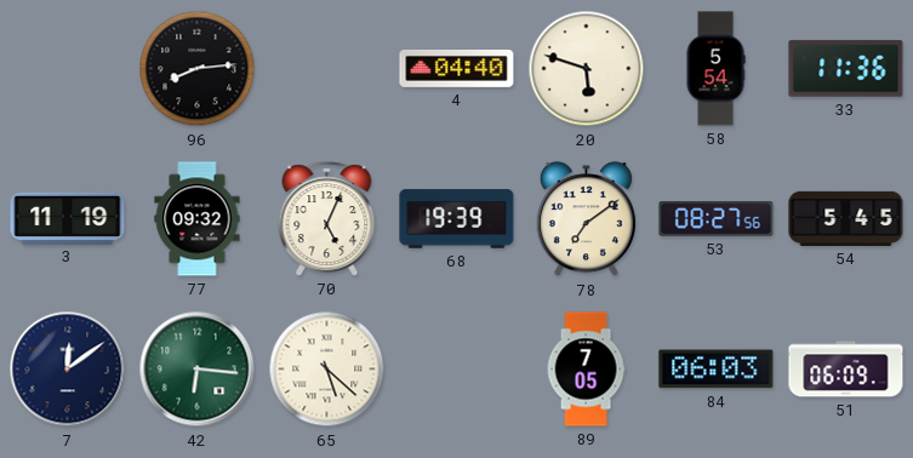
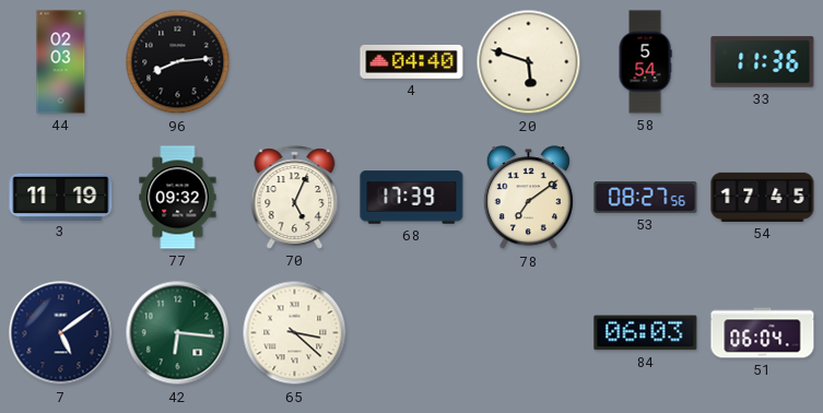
44: none -> 02:03 (61, 62)
68: 19:39 -> 17:39 (412, 198)
54: 5:45 -> 17:45 (763, 197)
7: 12:09 -> 5:09 (61, 333)
65: 5:22 -> 3:22 (295, 333)
89: 7:05 -> none (586, 370)
51: 06:09 -> 06:04 (763, 333)
